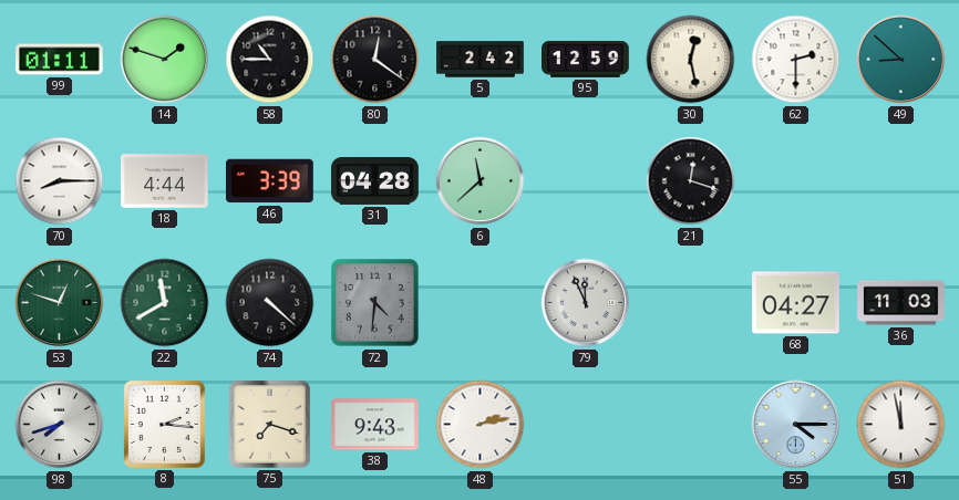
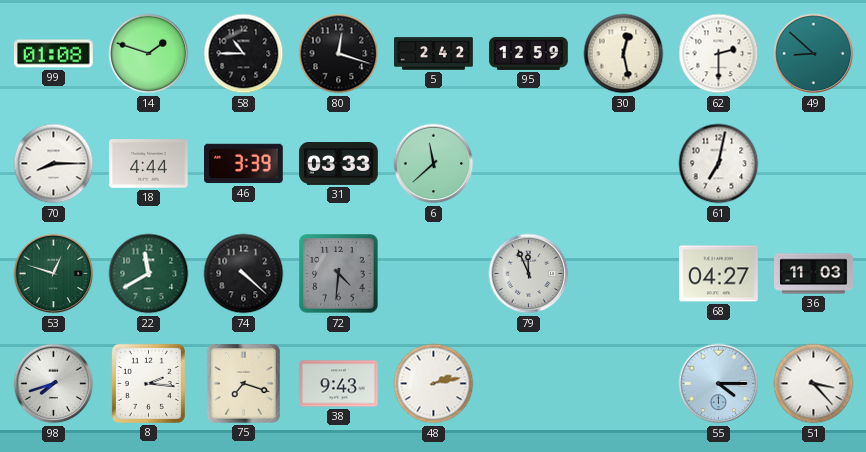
99: 01:11 -> 01:08 (54, 54)
80: 12:21 -> 12:18 (339, 54)
31: 04:28 -> 03:33 (339, 164)
21: 12:18 -> none (691, 181)
61: none -> 7:02 (719, 164)
51: 11:58 -> 3:23 (814, 384)
